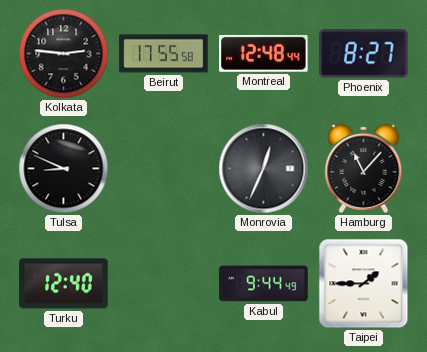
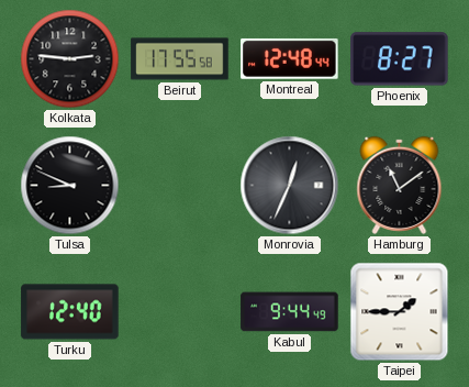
Hamburg: 11:07 -> 11:09 (400, 185)
